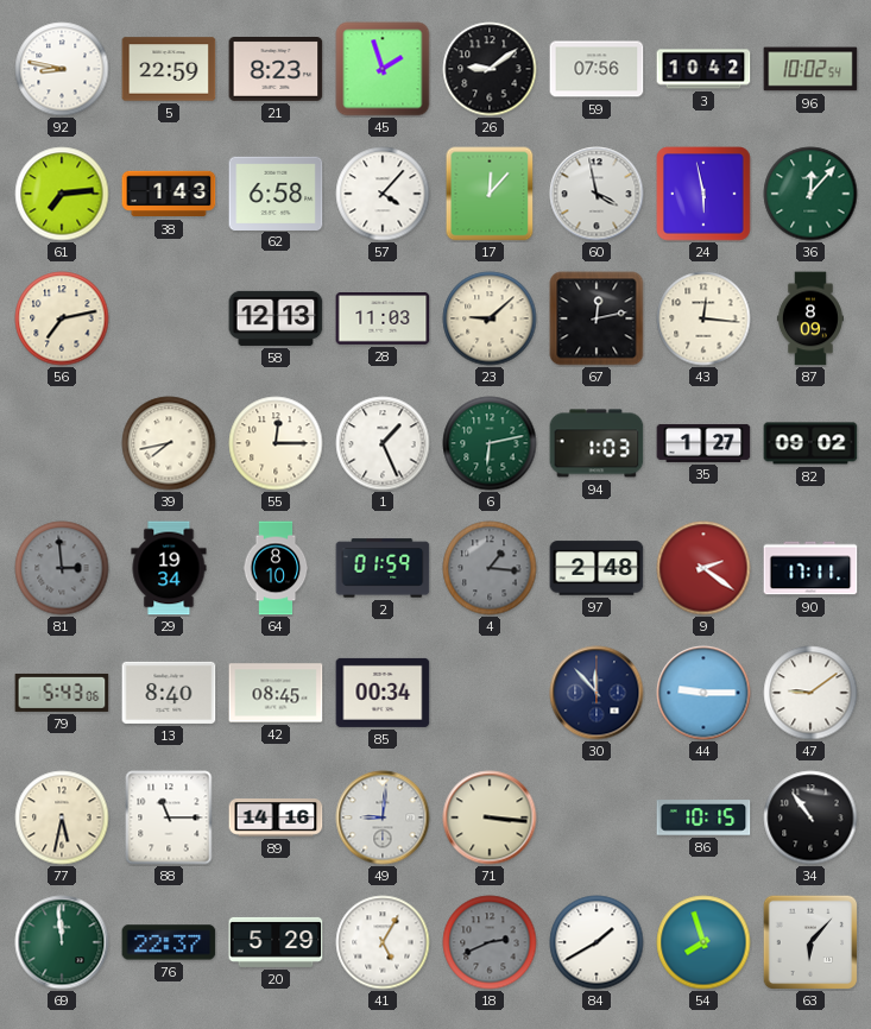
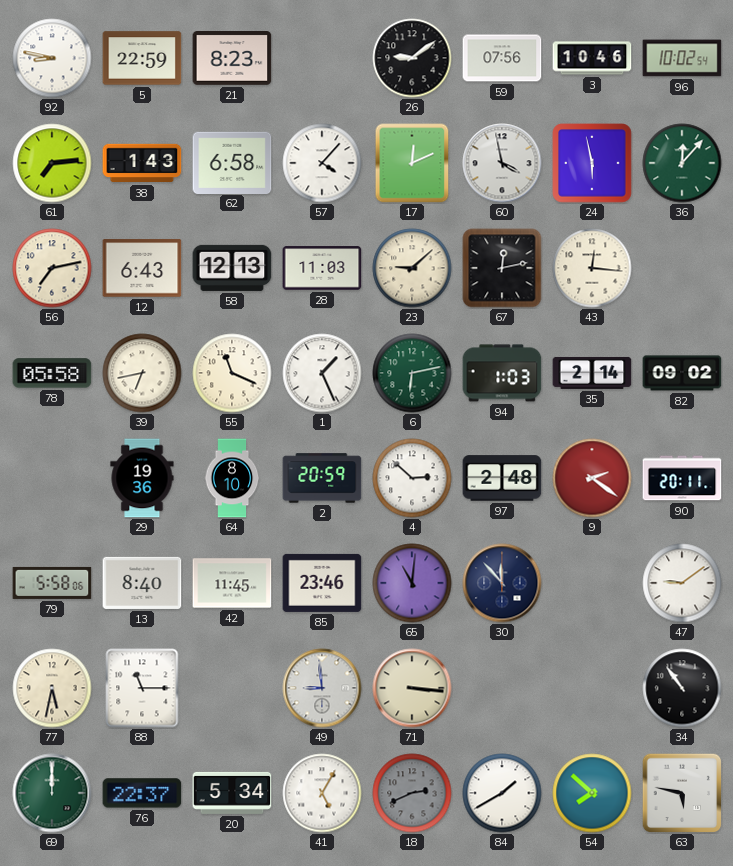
45: 1:57 -> none (383, 69)
3: 10:42 -> 10:46 (592, 58)
17: 12:07 -> 12:11 (412, 163)
12: none -> 6:43 (142, 268)
87: 8:09 -> none (810, 318)
78: none -> 05:58 (52, 373)
39: 7:43 -> 6:43 (142, 373)
55: 12:15 -> 11:19 (232, 373)
35: 1:27 -> 2:14 (592, 373)
81: 2:59 -> none (62, 568)
29: 19:34 -> 19:36 (142, 478)
2: 01:59 -> 20:59 (322, 478)
4: 1:16 -> 2:52 (412, 478)
4 dial: grey -> white (412, 478)
90: 17:11 -> 20:11 (682, 478)
79: 5:43 -> 5:58 (52, 583)
42: 08:45 -> 11:45 (232, 583)
85: 00:34 -> 23:46 (322, 583)
65: none -> 11:01 (412, 583)
44: 9:15 -> none (703, 693)
89: 14:16 -> none (276, 817)
49: 9:01 -> 8:59 (322, 688)
86: 10:15 -> none (703, 817)
69: 11:59 -> 12:00 (52, 793)
20: 5:29 -> 5:34 (232, 793)
54: 7:57 -> 7:52 (592, 793)
63: 6:07 -> 5:47 (682, 793)
